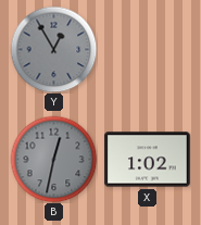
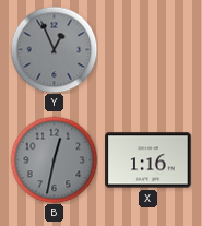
Y: 12:55 -> 12:56 (54, 49)
X: 1:02 -> 1:16 (148, 160)
